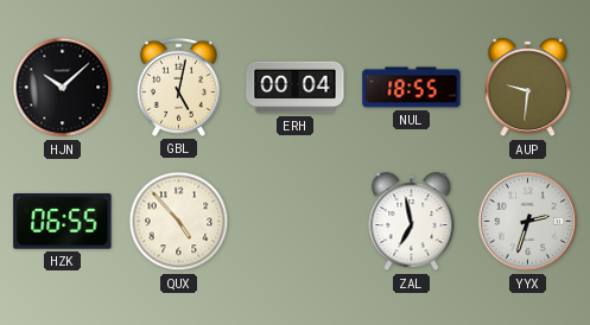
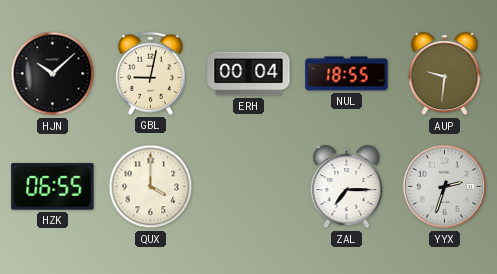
GBL: 5:02 -> 9:02 (150, 73)
QUX: 4:53 -> 4:00 (151, 187)
ZAL: 6:58 -> 7:15 (347, 187)
